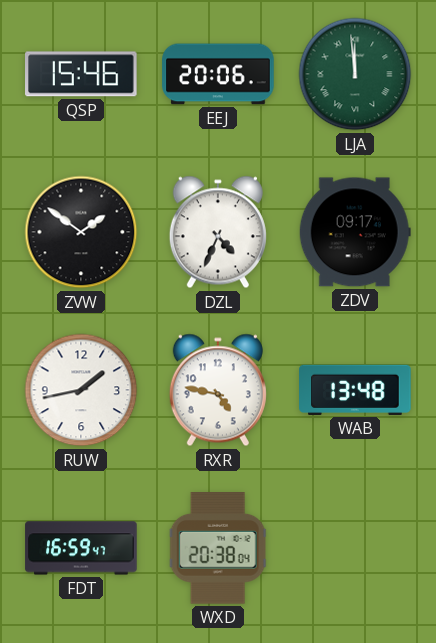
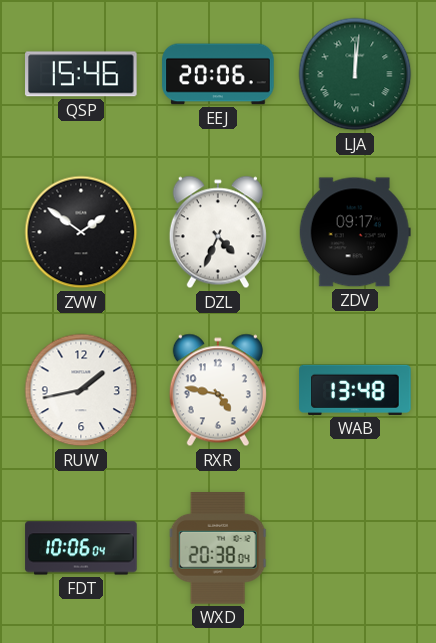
LJA: 11:59 -> 12:01 (355, 74)
FDT: 16:59 -> 10:06 (81, 548)
